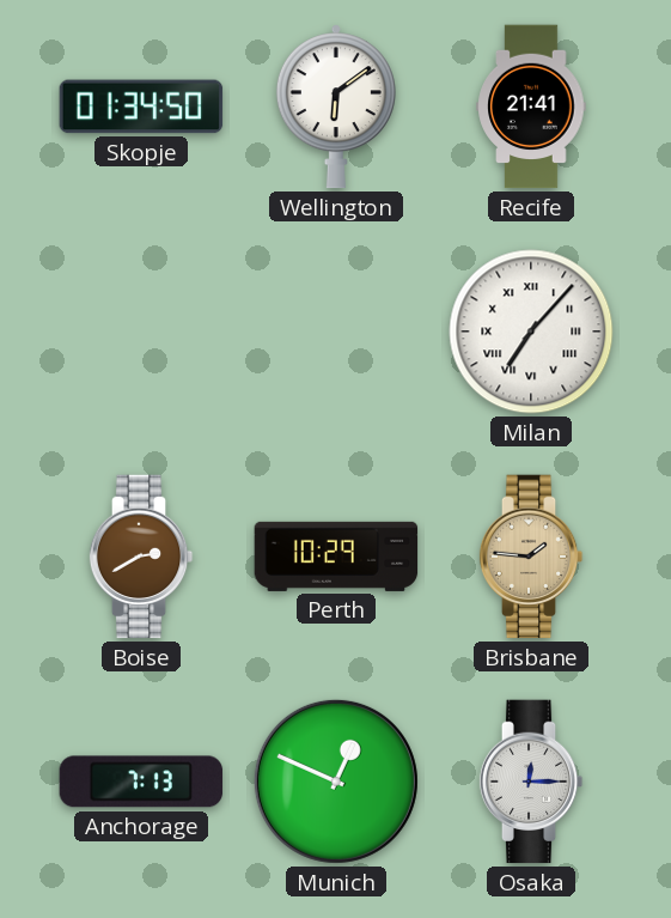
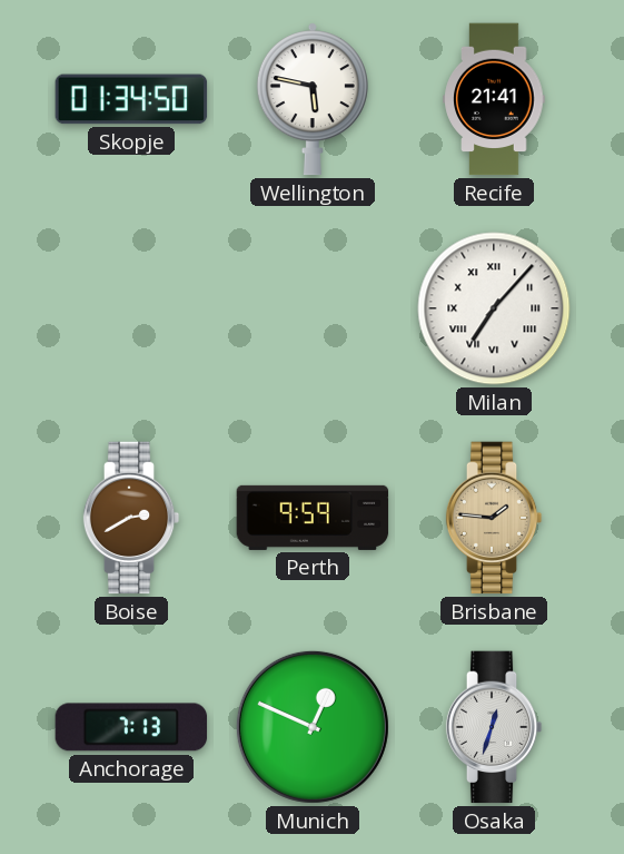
Wellington: 6:09 -> 5:47 (313, 99)
Perth: 10:29 -> 9:59 (313, 518)
Osaka: 12:15 -> 12:33 (494, 727)
